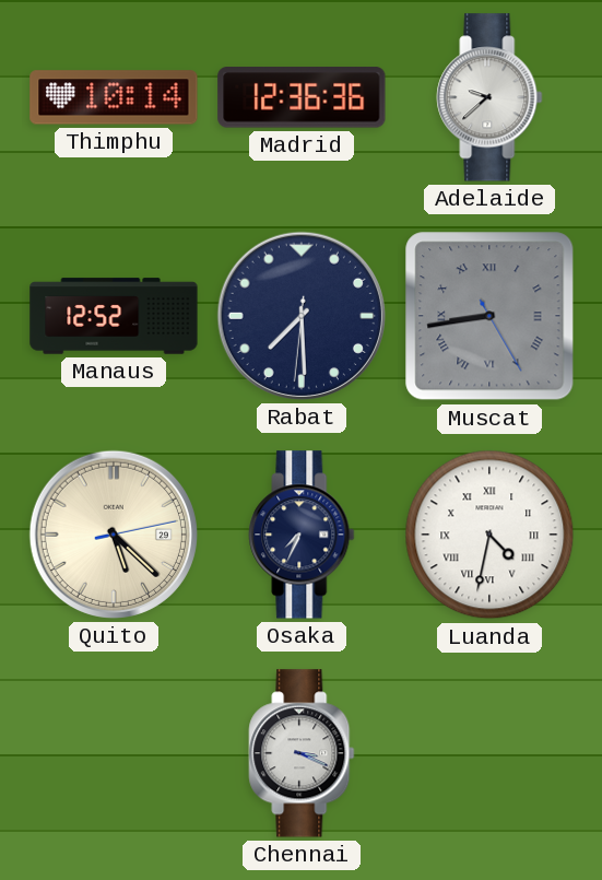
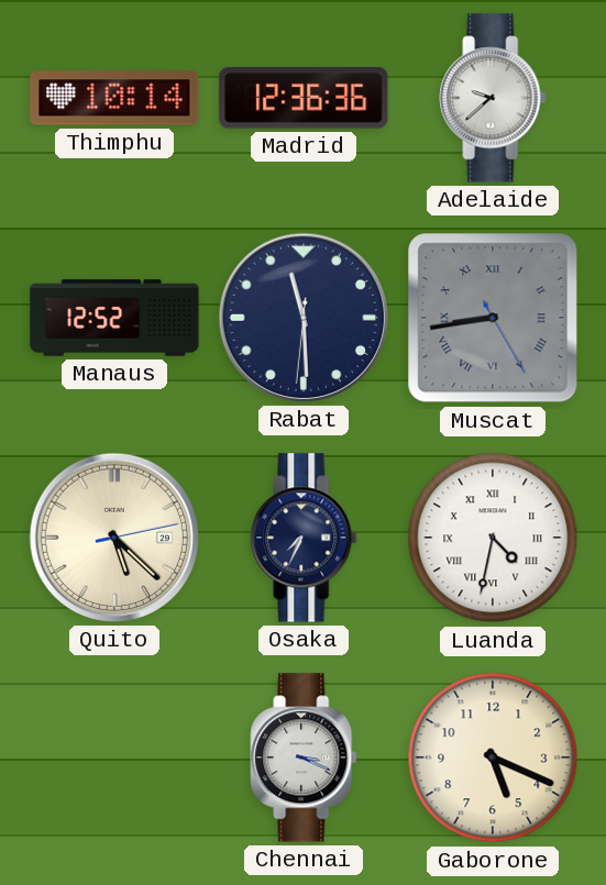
Rabat: 7:29 -> 11:29 (304, 318)
Gaborone: none -> 5:19 (493, 757)
